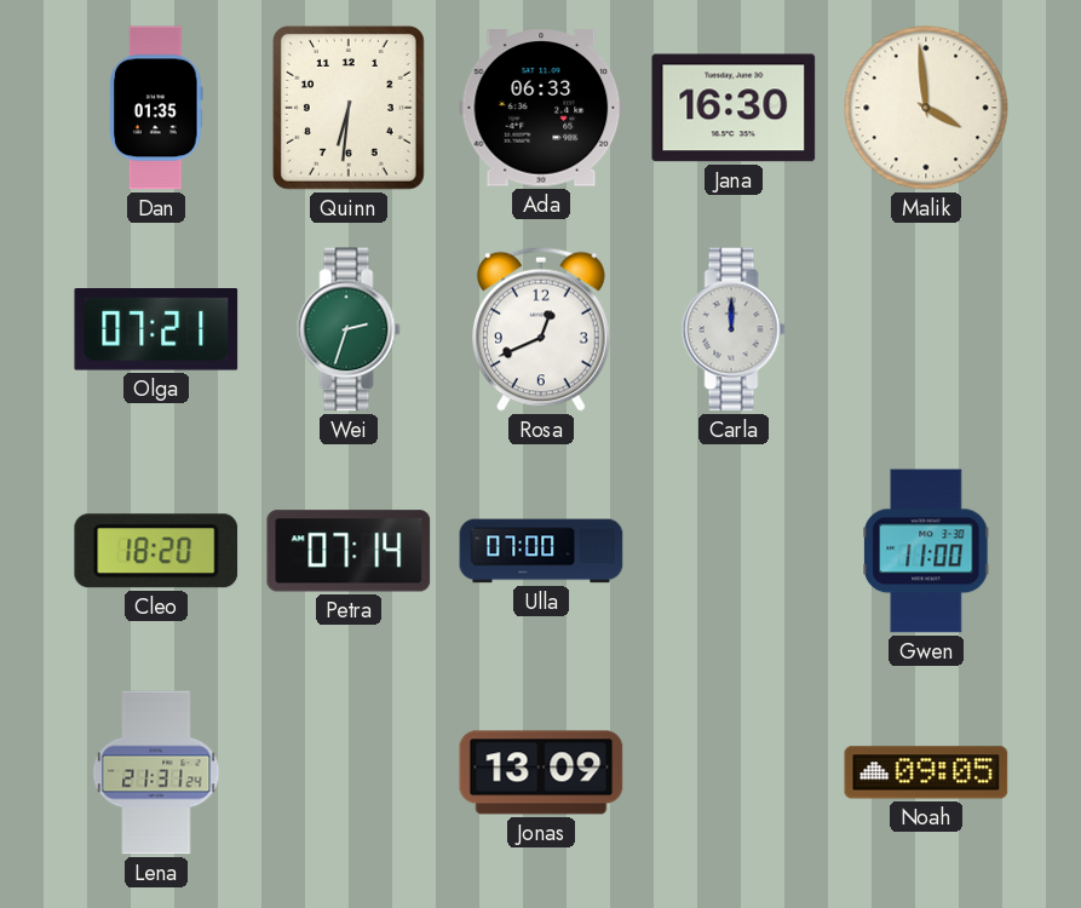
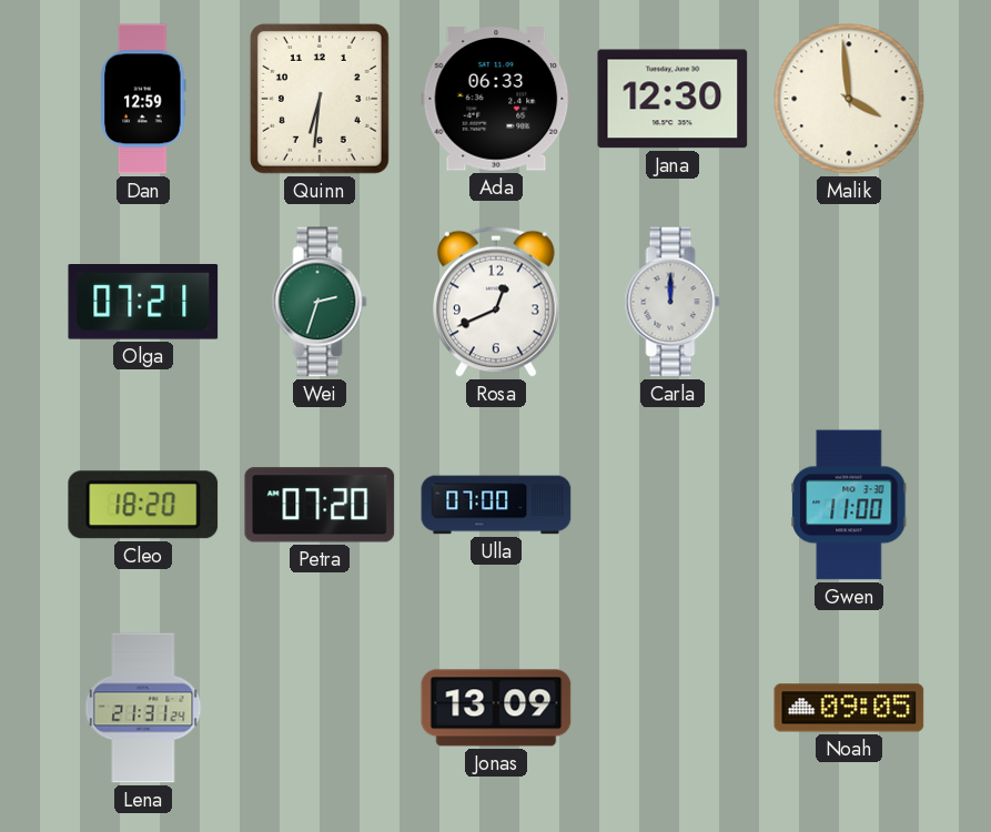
Dan: 01:35 -> 12:59 (143, 99)
Jana: 16:30 -> 12:30 (673, 99)
Petra: 07:14 -> 07:20 (320, 505)
